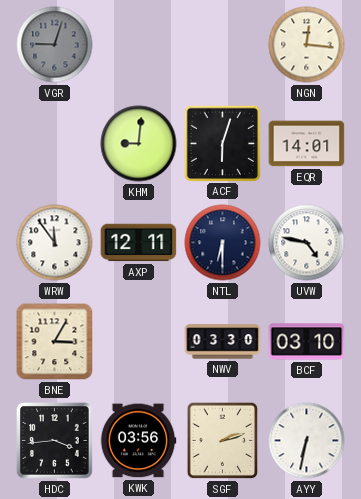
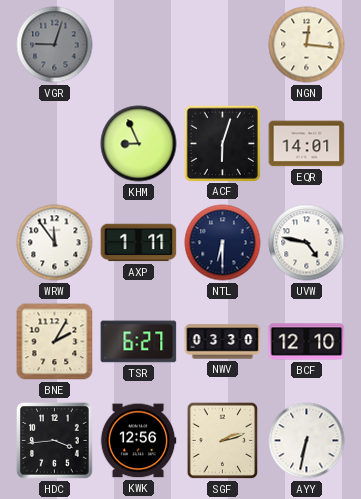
KHM: 9:01 -> 8:56 (139, 144)
AXP: 12:11 -> 1:11 (139, 243)
BNE: 3:05 -> 2:05 (55, 342)
TSR: none -> 6:27 (139, 342)
BCF: 03:10 -> 12:10 (307, 342)
KWK: 03:56 -> 12:56 (138, 441)
